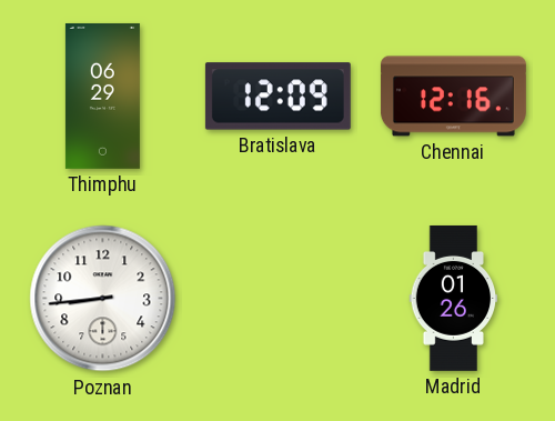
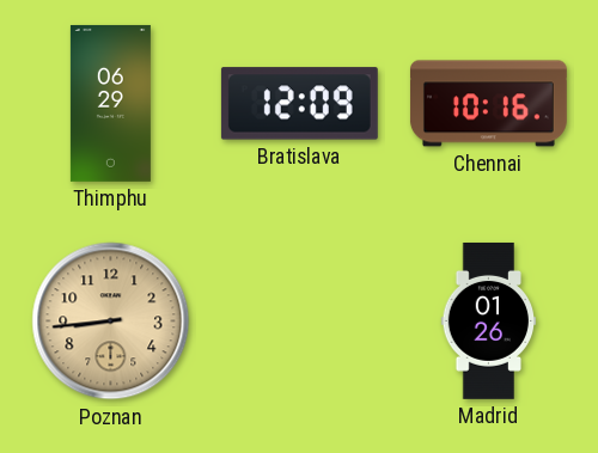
Chennai: 12:16 -> 10:16 (488, 104)
Poznan dial: white -> champagne (111, 322)
